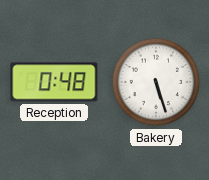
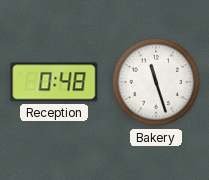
Bakery: 5:27 -> 11:27 (156, 82)
